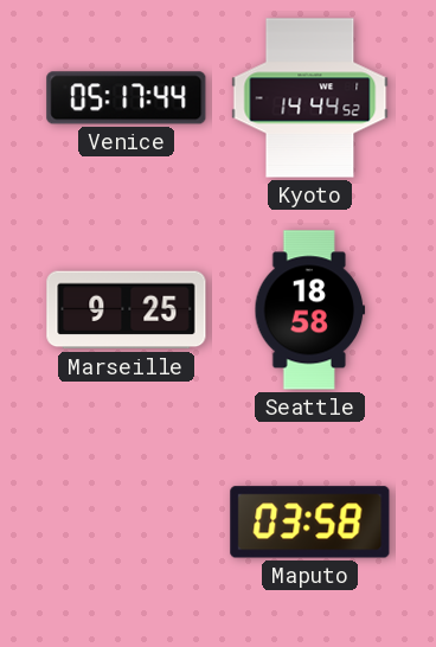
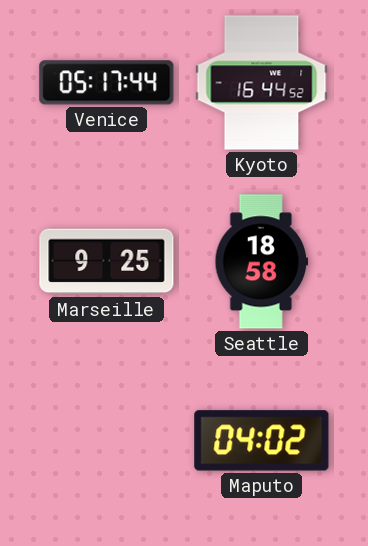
Kyoto: 14:44 -> 16:44 (262, 83)
Maputo: 03:58 -> 04:02 (262, 441)
